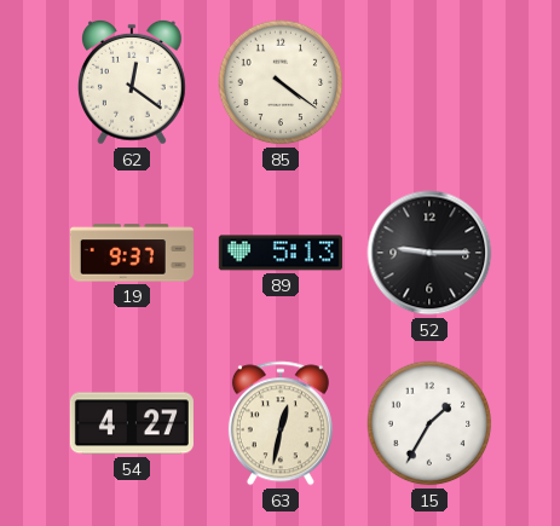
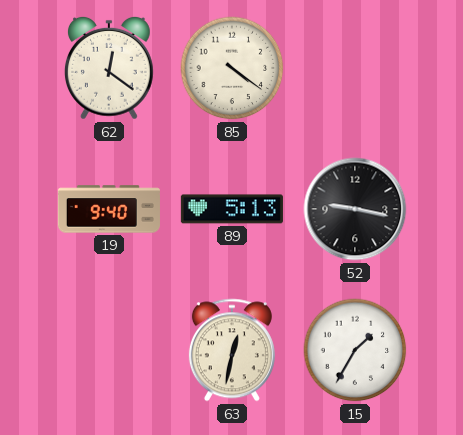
19: 9:37 -> 9:40 (109, 209)
52: 9:15 -> 9:17 (355, 209)
54: 4:27 -> none (132, 423)
